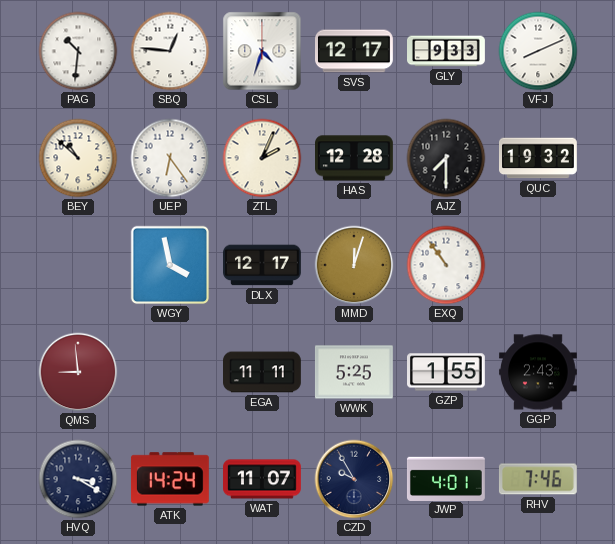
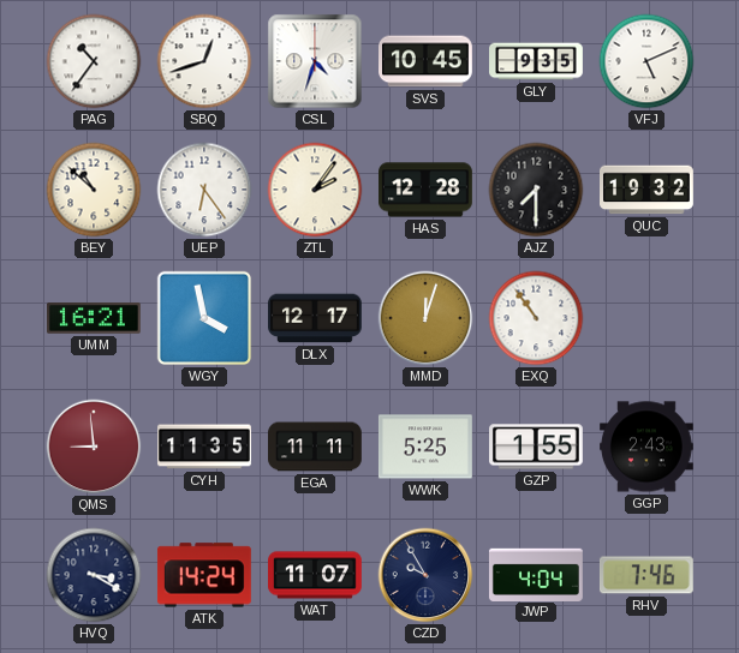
PAG: 10:31 -> 10:36 (94, 61)
SBQ: 12:46 -> 12:42 (204, 61)
SVS: 12:17 -> 10:45 (427, 61)
GLY: 9:33 -> 9:35 (537, 61)
VFJ: 8:11 -> 5:11 (646, 61)
ZTL: 2:04 -> 2:06 (315, 190)
UMM: none -> 16:21 (94, 318)
CYH: none -> 11:35 (205, 447)
JWP: 4:01 -> 4:04 (536, 574)
